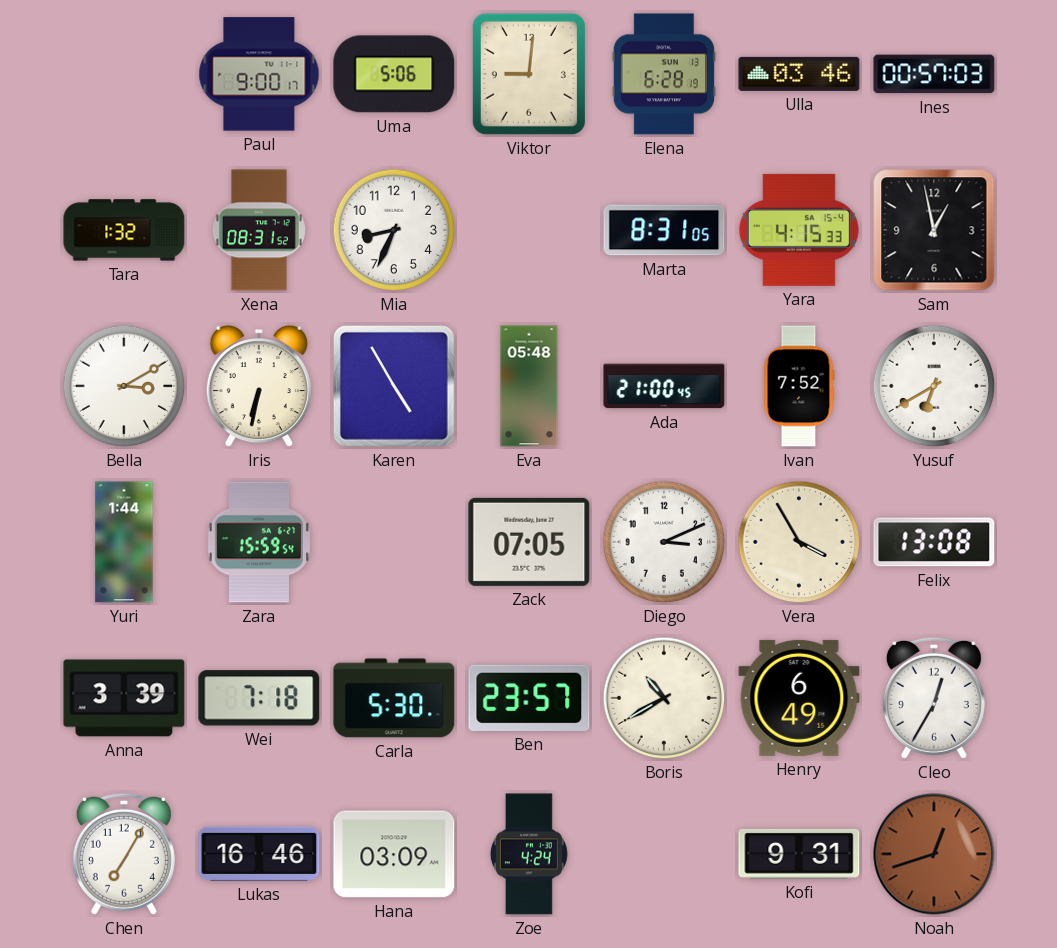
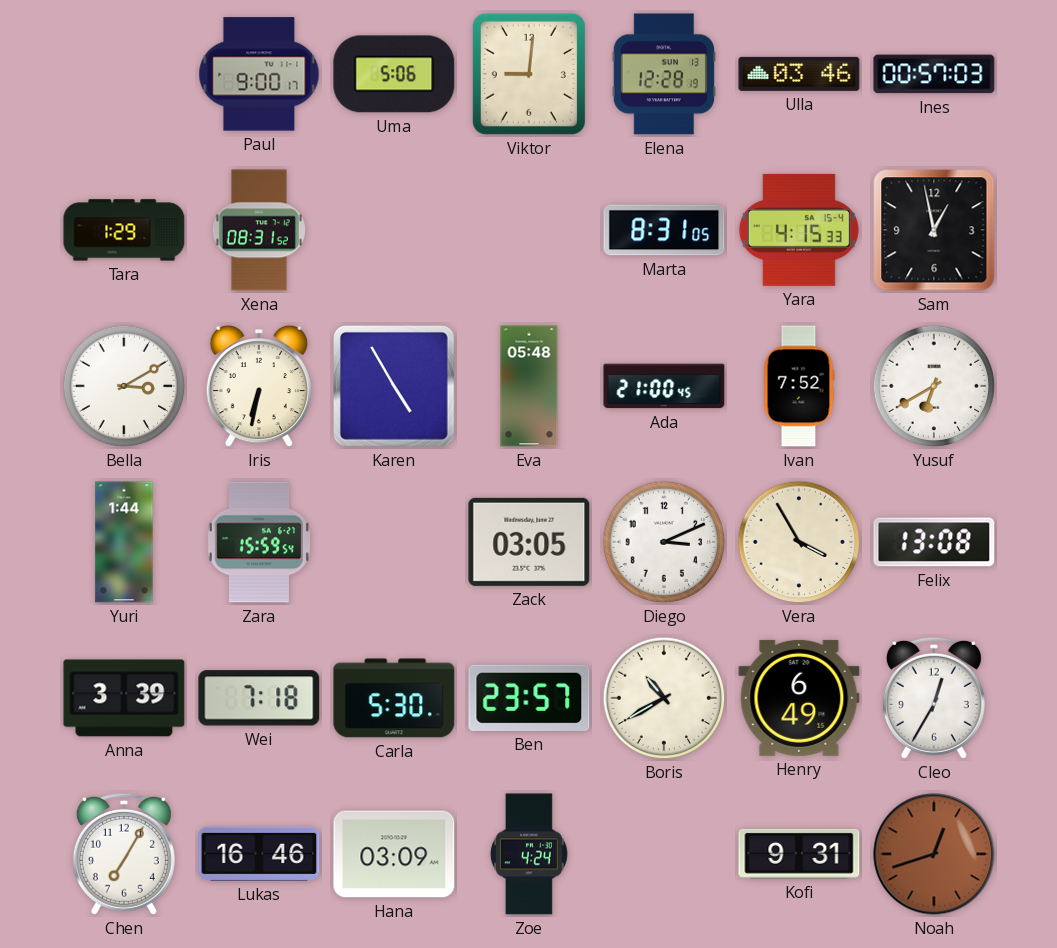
Elena: 6:28 -> 12:28 (664, 74)
Tara: 1:32 -> 1:29 (124, 230)
Mia: 8:34 -> none (394, 230)
Zack: 07:05 -> 03:05 (529, 542)
